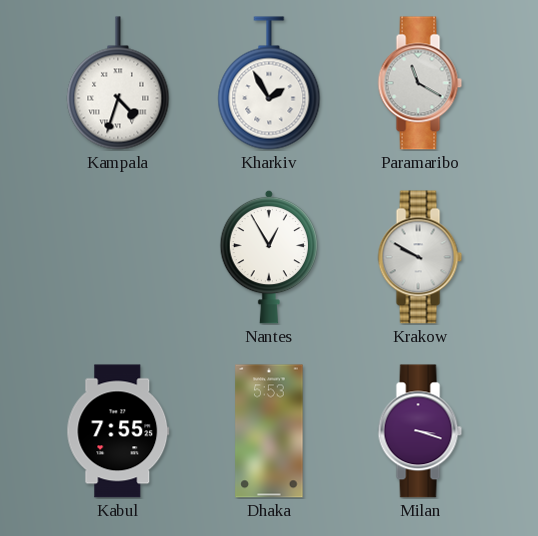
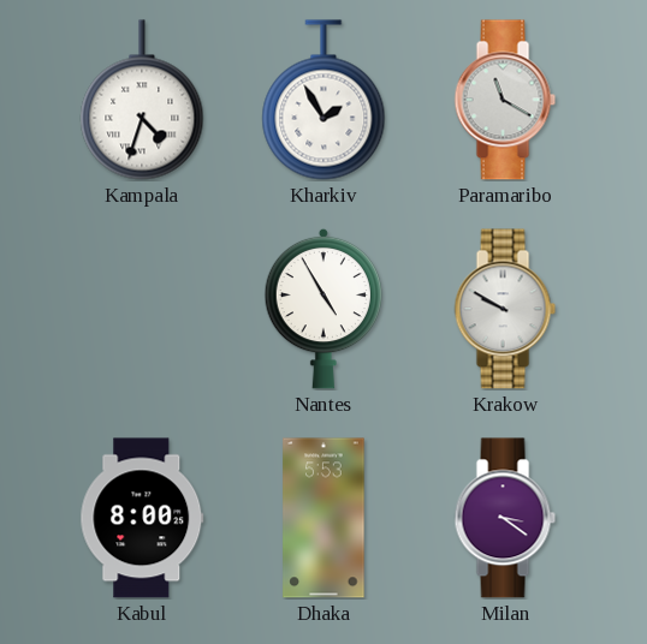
Nantes: 12:55 -> 4:55 (322, 309)
Kabul: 7:55 -> 8:00 (142, 518)
Milan: 3:18 -> 3:21 (505, 518)
